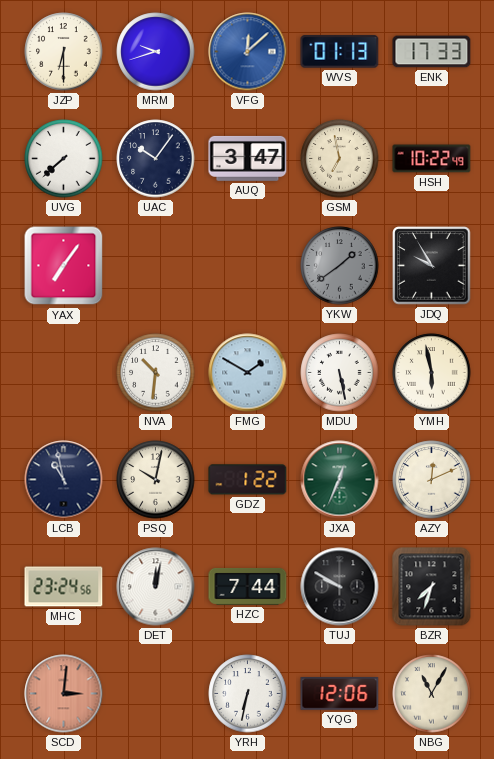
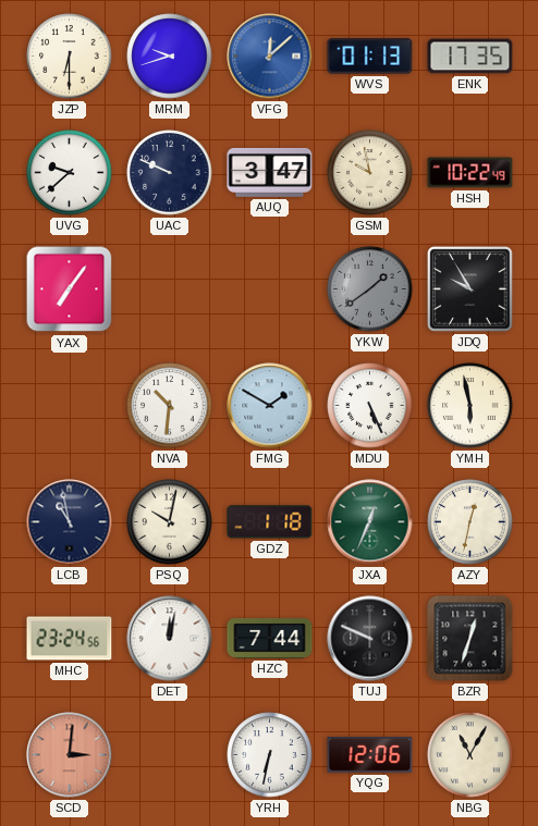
ENK: 17:33 -> 17:35 (470, 57)
UVG: 7:38 -> 9:38 (70, 173)
UAC: 10:06 -> 9:49 (170, 173)
GSM: 6:58 -> 9:58 (370, 173)
MDU: 5:28 -> 5:26 (370, 406)
GDZ: 1:22 -> 1:18 (270, 522)
AZY: 12:11 -> 12:32 (470, 522)
TUJ: 9:50 -> 9:49 (370, 639)
BZR: 7:33 -> 12:33 (470, 639)
